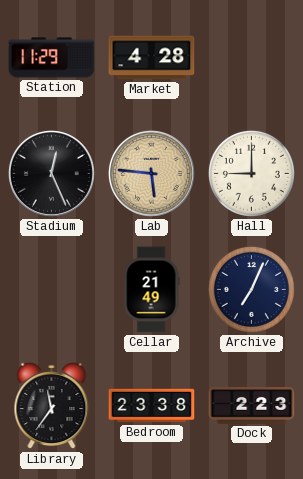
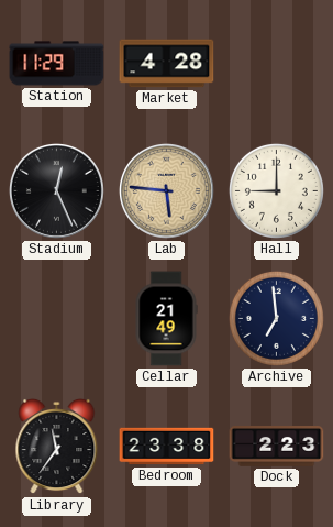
Archive: 7:04 -> 6:59 (276, 318)
